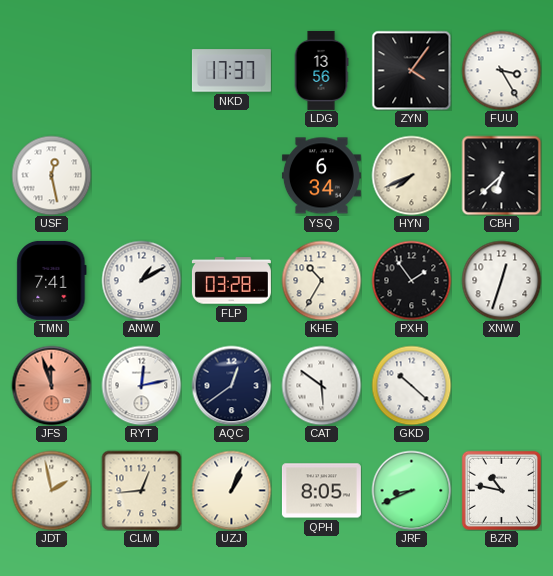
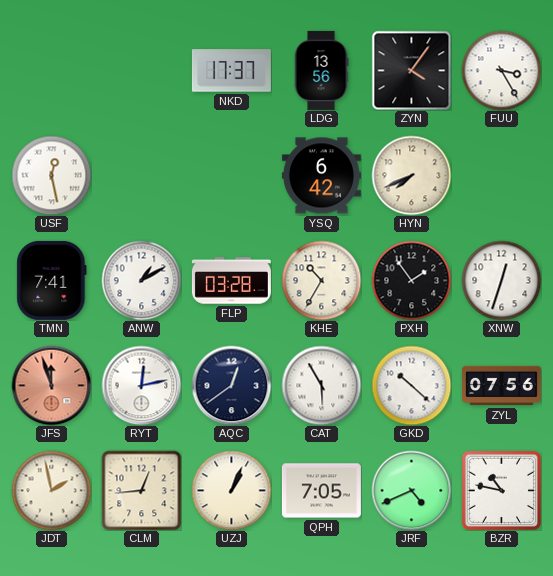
YSQ: 6:34 -> 6:42 (321, 176)
CBH: 6:38 -> none (501, 175)
CAT: 5:51 -> 5:55 (321, 385)
ZYL: none -> 07:56 (501, 386)
QPH: 8:05 -> 7:05 (321, 491)
JRF: 8:41 -> 4:41 (411, 490)
